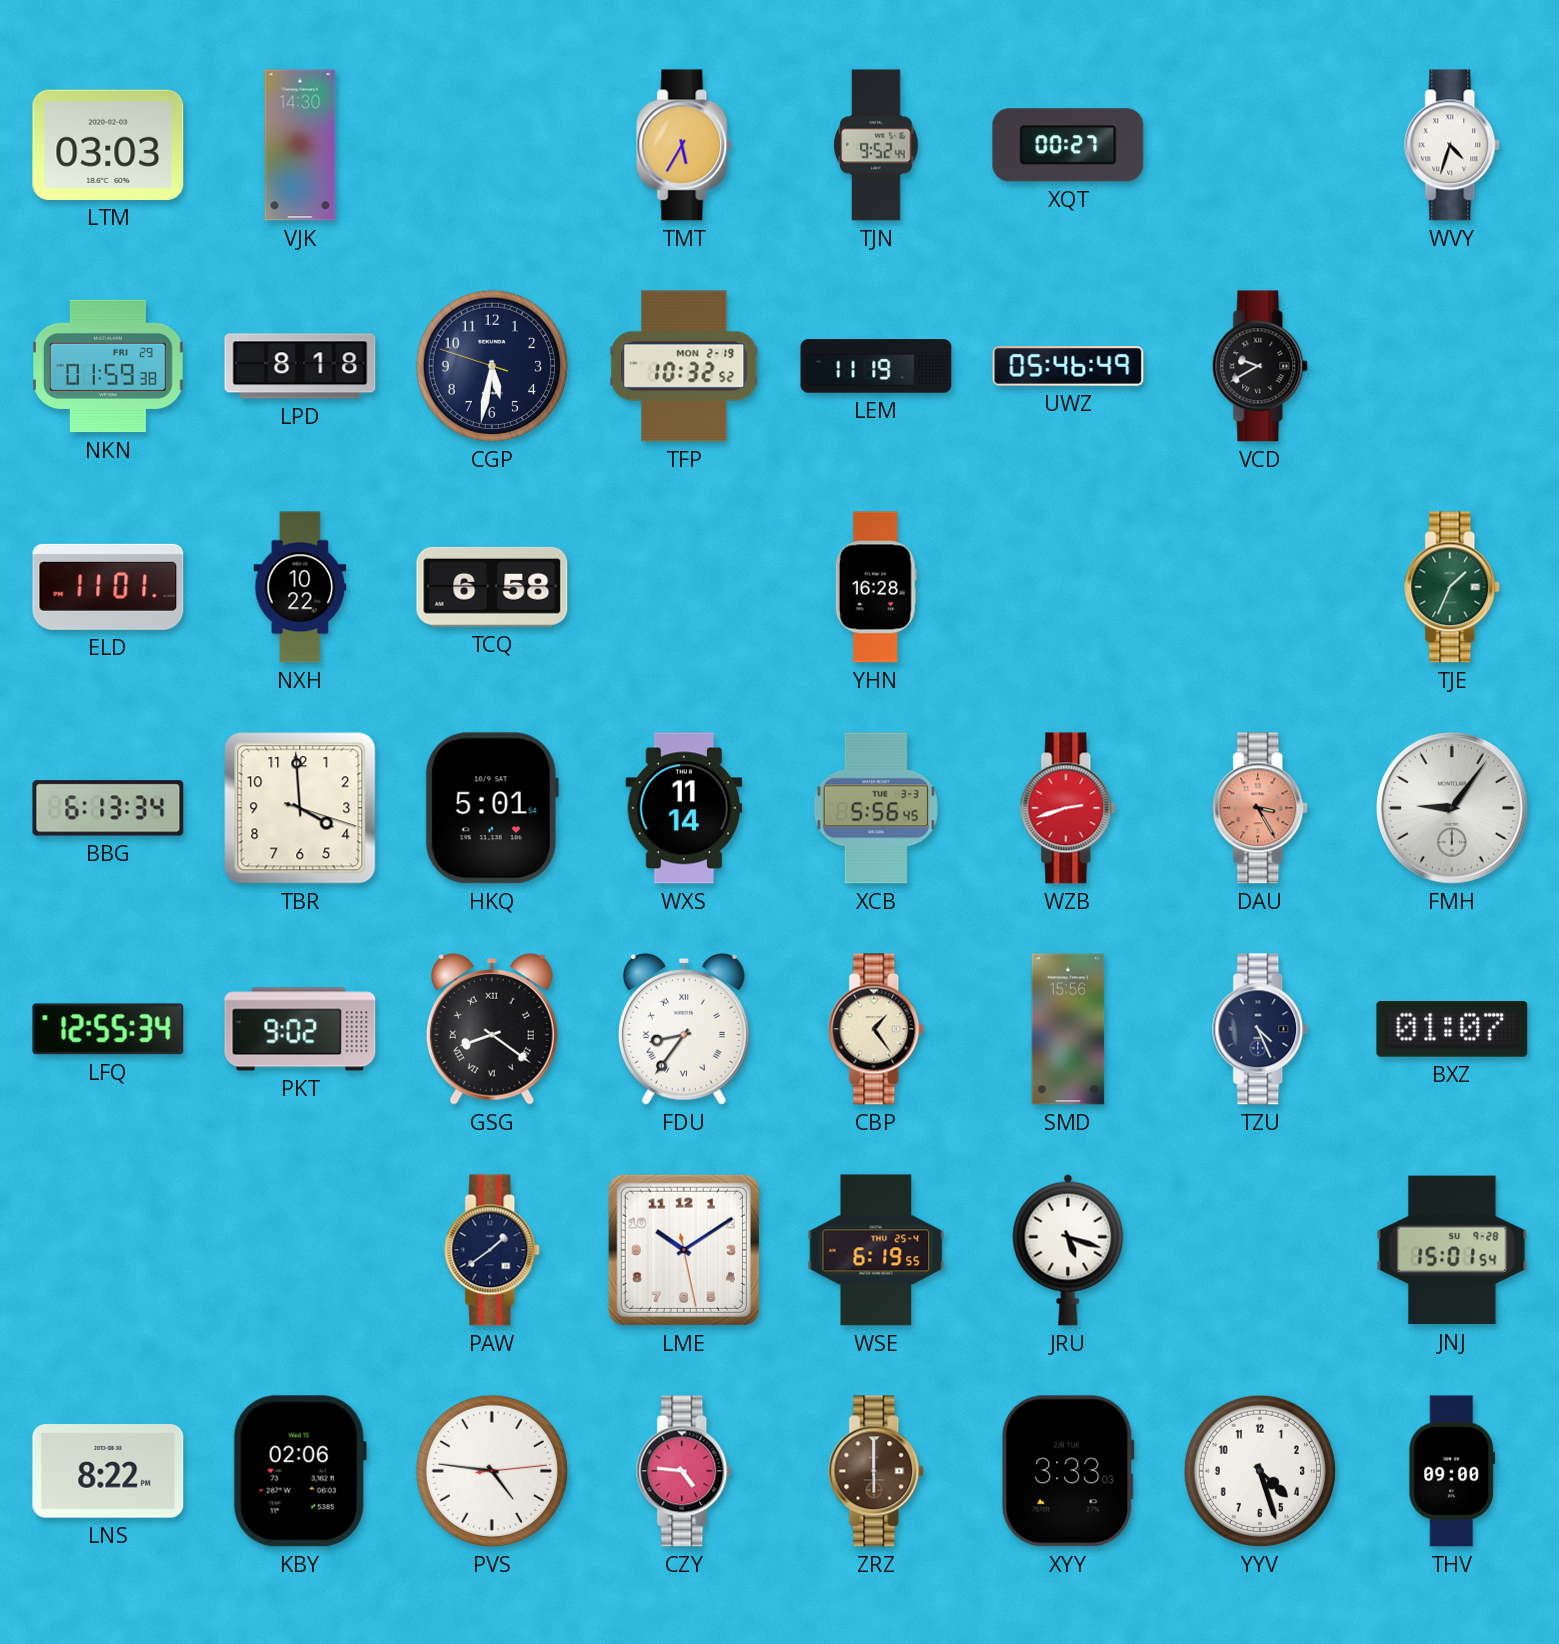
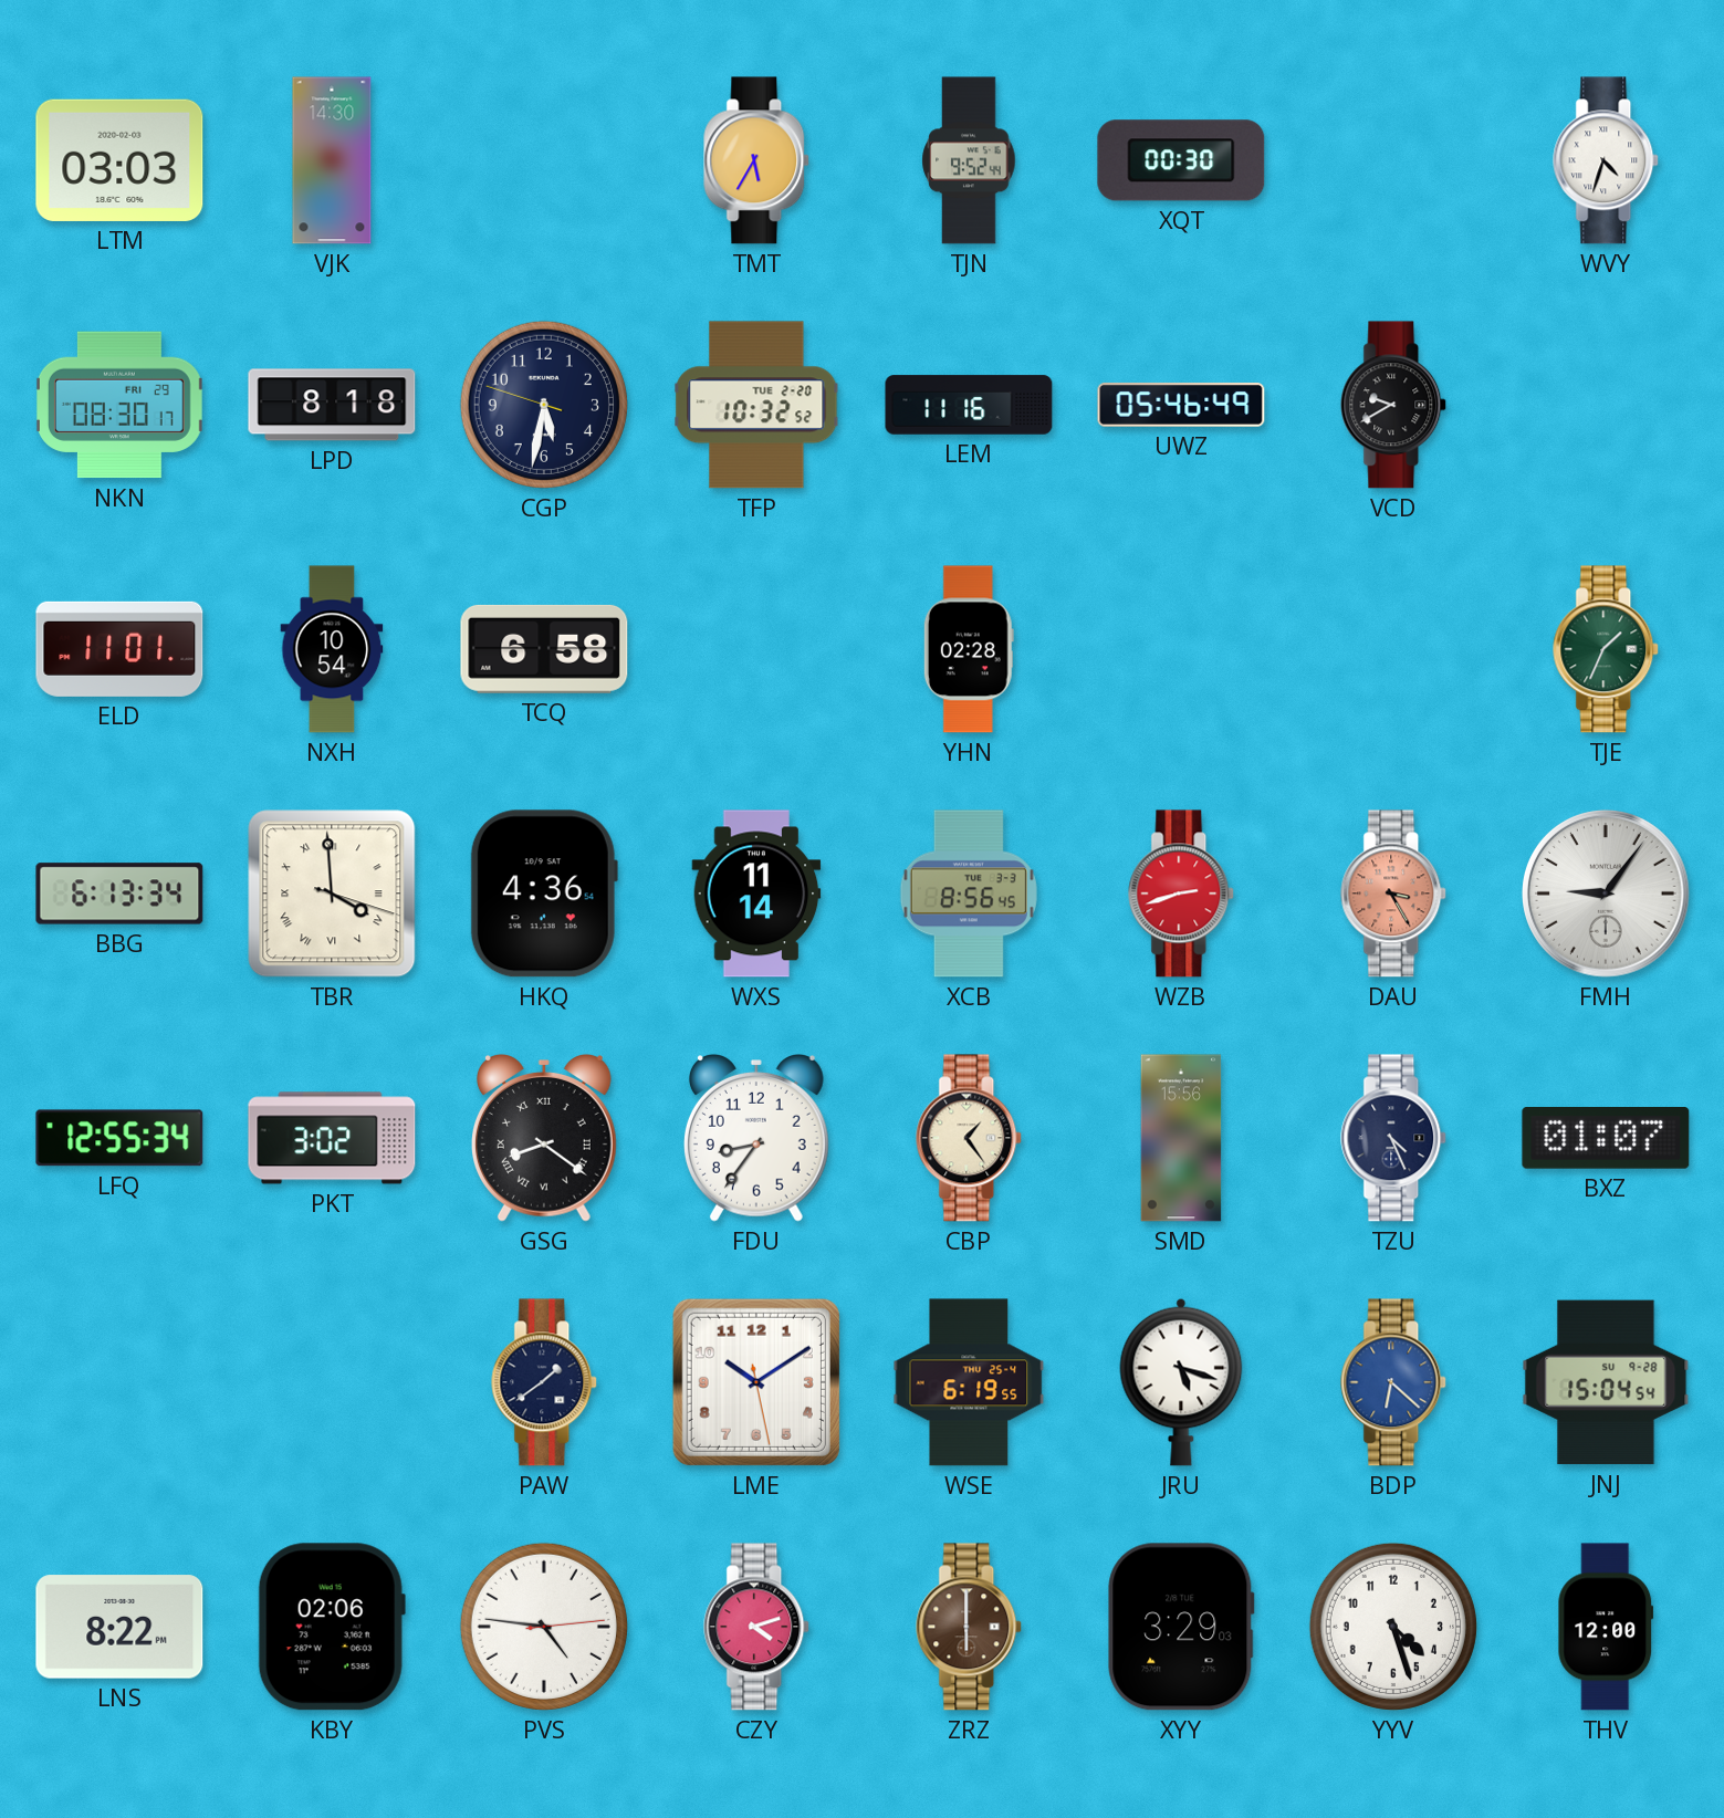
XQT: 00:27 -> 00:30 (1181, 160)
NKN: 01:59 -> 08:30 (119, 405)
TFP date: MON 2-19 -> TUE 2-20 (756, 405)
LEM: 11:19 -> 11:16 (969, 405)
NXH: 10:22 -> 10:54 (332, 649)
YHN: 16:28 -> 02:28 (969, 649)
TBR numerals: Arabic -> Roman (332, 894)
HKQ: 5:01 -> 4:36 (544, 894)
XCB: 5:56 -> 8:56 (969, 894)
PKT: 9:02 -> 3:02 (332, 1138)
FDU numerals: Roman -> Arabic (756, 1139)
BDP: none -> 6:22 (1394, 1382)
JNJ: 15:01 -> 15:04 (1606, 1382)
CZY: 4:46 -> 4:12 (757, 1627)
XYY: 3:33 -> 3:29 (1181, 1627)
THV: 09:00 -> 12:00 (1606, 1627)
